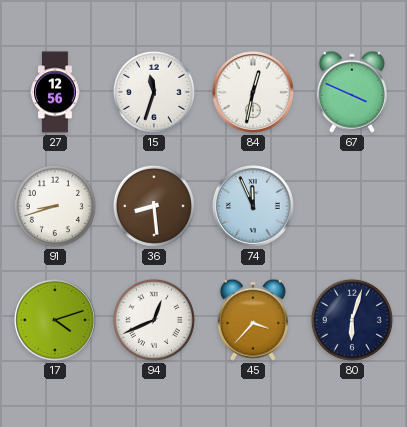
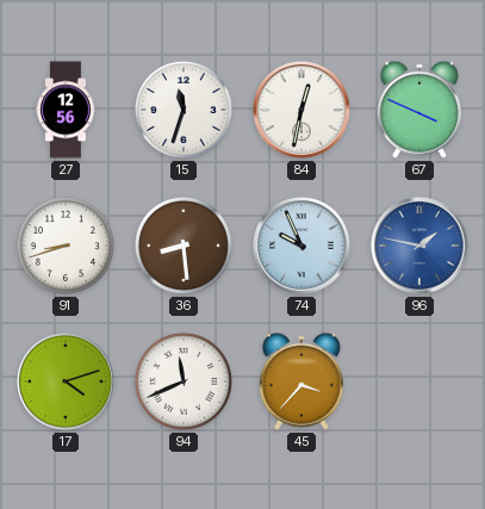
74: 11:56 -> 9:56 (303, 247)
96: none -> 1:47 (421, 247)
94: 12:41 -> 11:41 (184, 381)
80: 6:03 -> none (352, 320)
